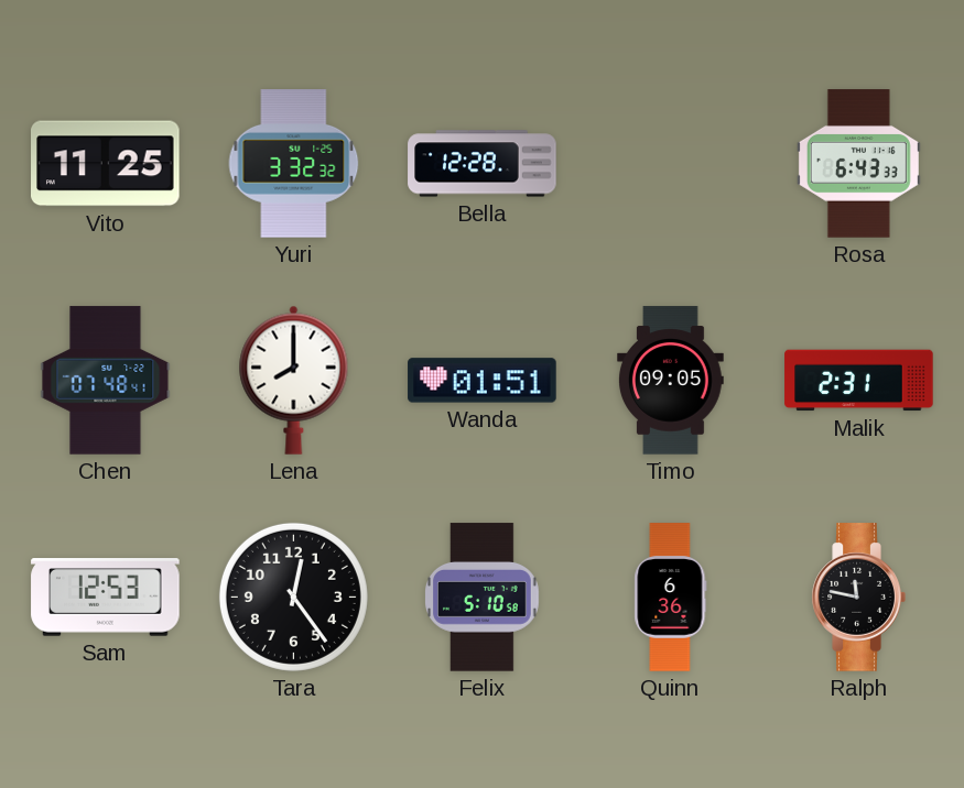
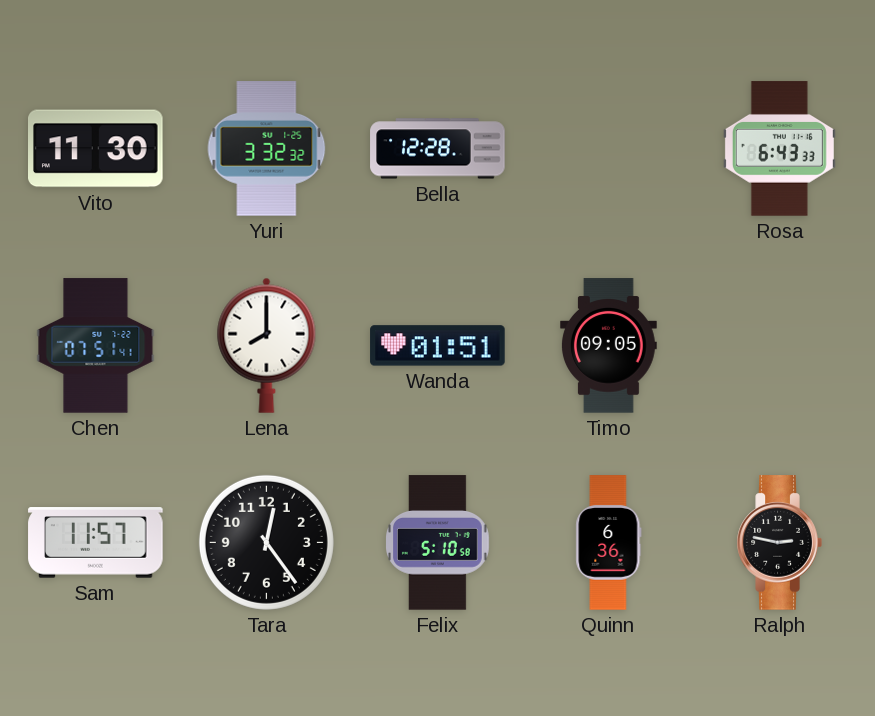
Vito: 11:25 -> 11:30 (96, 149)
Chen: 07:48 -> 07:51 (96, 346)
Malik: 2:31 -> none (859, 381)
Sam: 12:53 -> 11:57 (96, 543)
Ralph: 11:47 -> 2:47 (779, 543)
